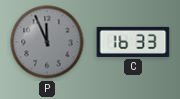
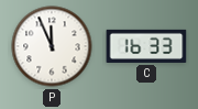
P dial: grey -> white (52, 46)
